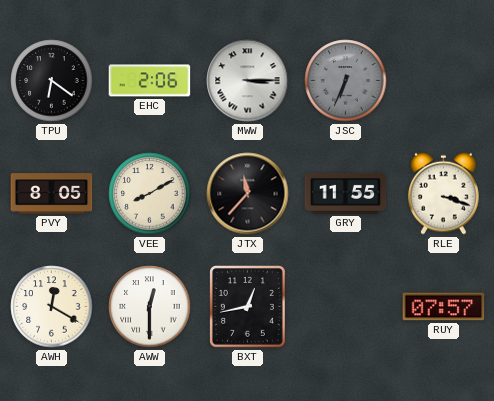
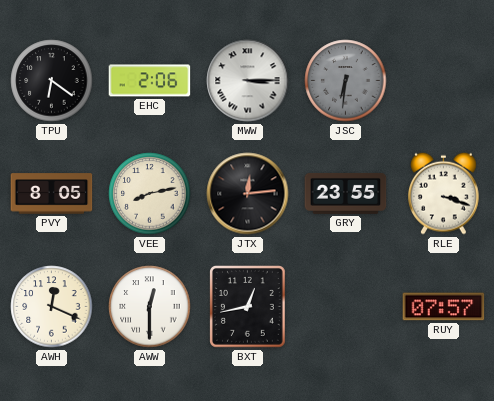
JSC: 6:34 -> 6:31 (346, 81)
VEE: 8:10 -> 8:13 (150, 194)
JTX: 11:37 -> 12:14 (248, 194)
GRY: 11:55 -> 23:55 (346, 193)
AWH: 12:20 -> 12:19 (52, 307)
